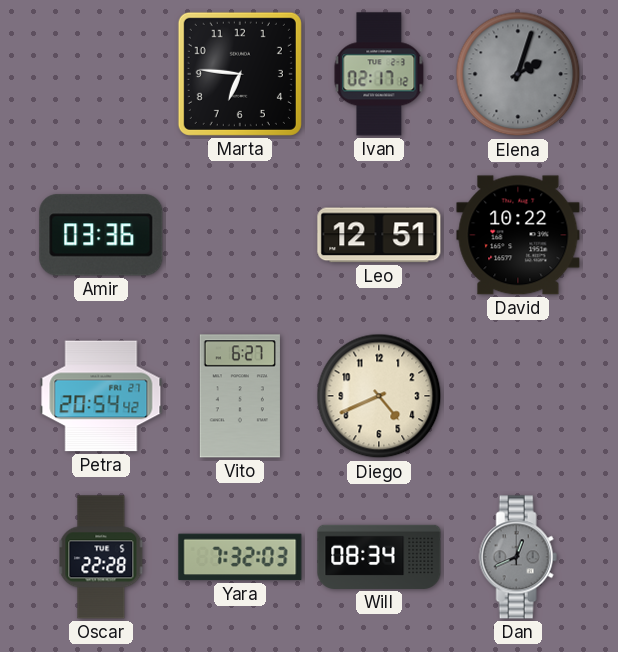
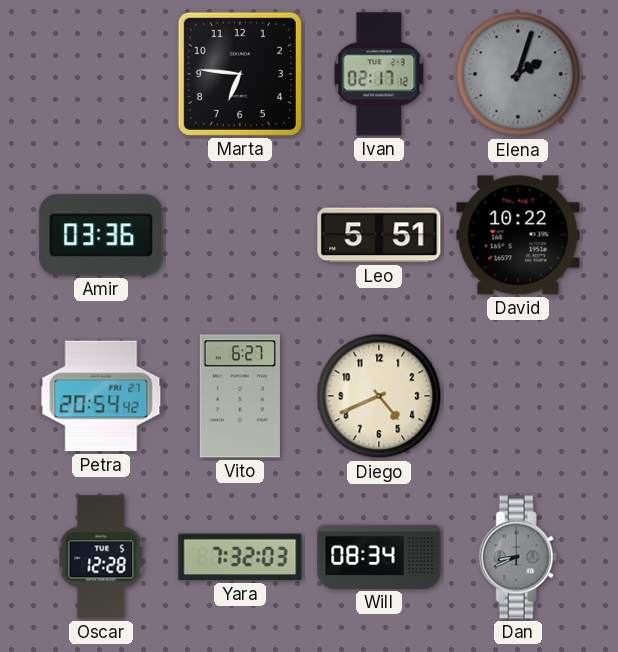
Leo: 12:51 -> 5:51 (379, 235)
Oscar: 22:28 -> 12:28 (101, 557)
Dan: 12:41 -> 8:41 (518, 557)
